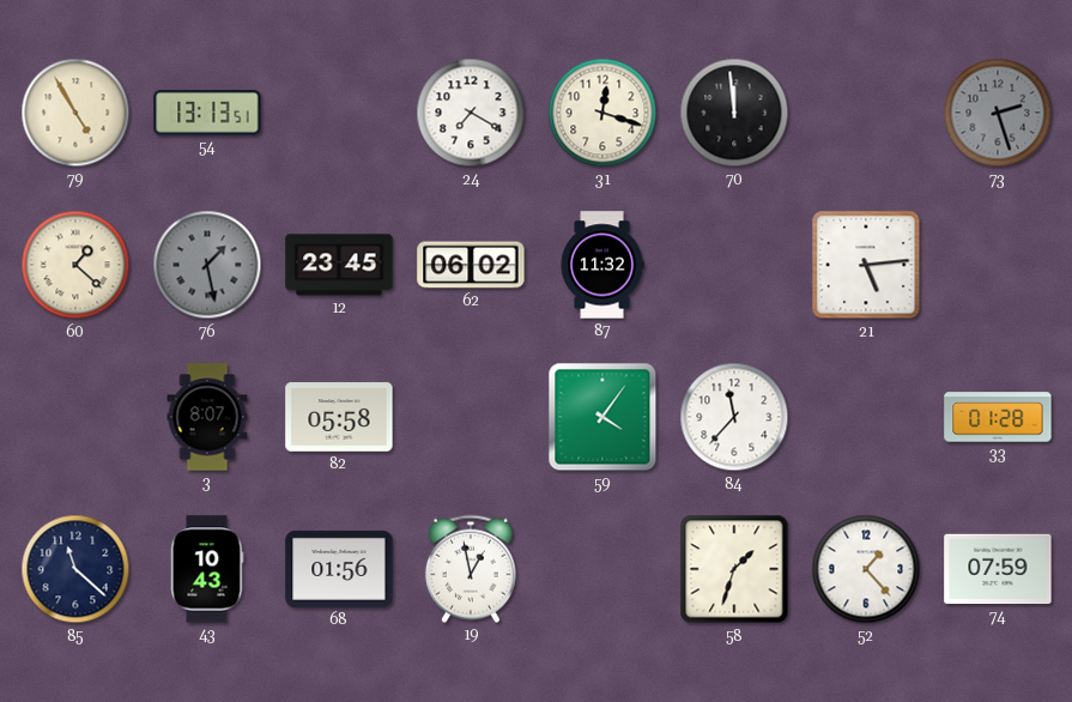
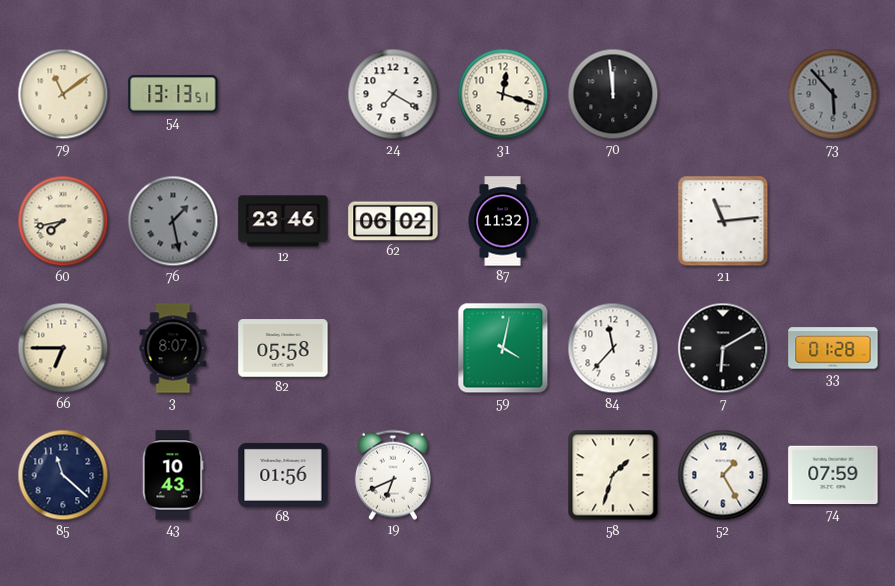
79: 4:55 -> 11:09 (63, 94)
73: 2:27 -> 5:53 (833, 94)
60: 1:22 -> 7:43 (63, 221)
12: 23:45 -> 23:46 (283, 221)
21: 5:14 -> 11:14 (723, 221)
66: none -> 6:45 (63, 348)
59: 4:06 -> 4:02 (503, 348)
7: none -> 6:10 (723, 348)
19: 12:58 -> 6:41 (393, 475)
52: 1:23 -> 1:25 (723, 475)
